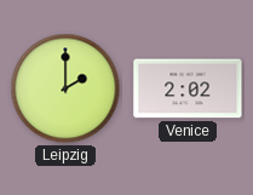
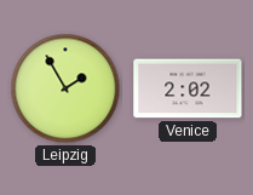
Leipzig: 2:00 -> 1:55 (65, 88)
